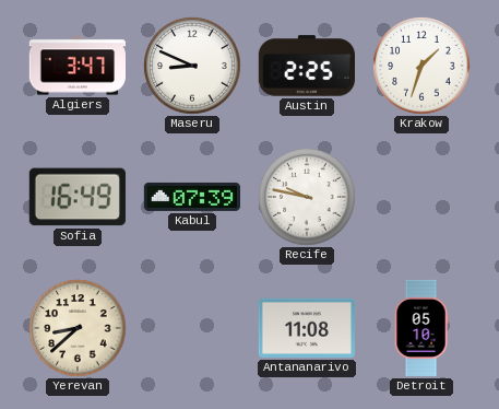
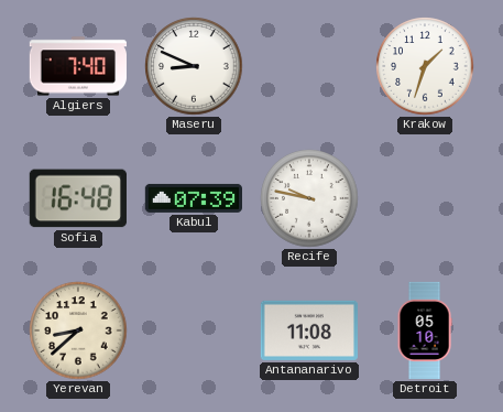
Algiers: 3:47 -> 7:40 (77, 66)
Austin: 2:25 -> none (306, 66)
Sofia: 16:49 -> 16:48 (78, 198)
